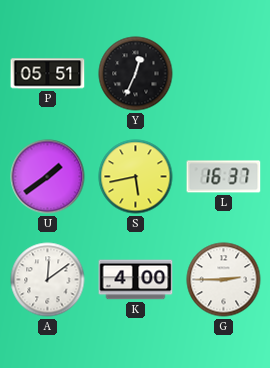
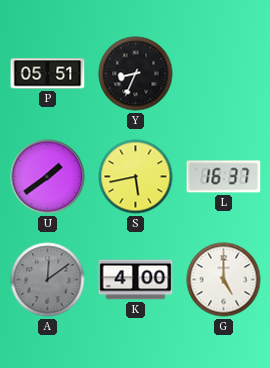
Y: 12:34 -> 8:34 (136, 74)
A dial: white -> grey (48, 280)
G: 2:45 -> 5:00 (224, 280)
